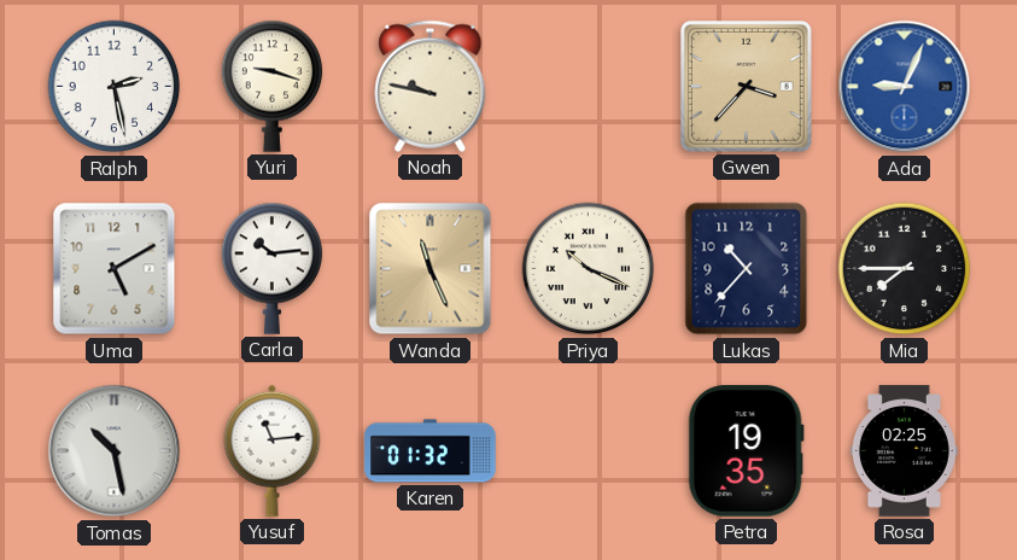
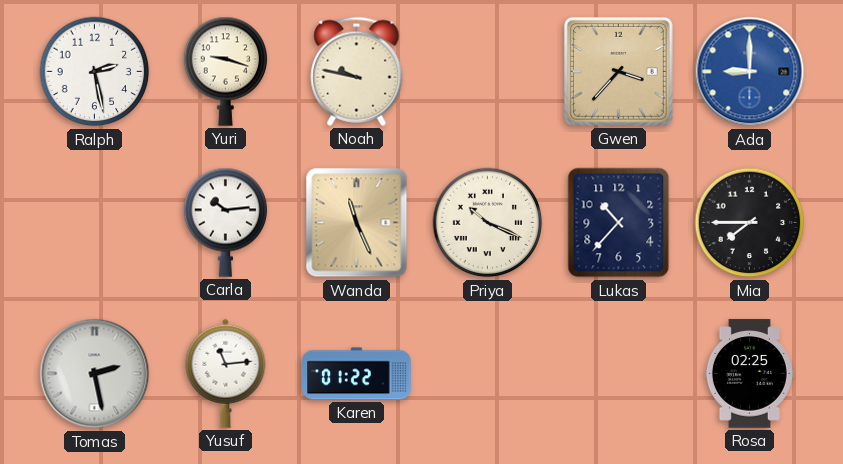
Ada: 9:04 -> 9:00 (750, 72)
Uma: 5:10 -> none (115, 269)
Tomas: 10:28 -> 2:28 (95, 374)
Karen: 01:32 -> 01:22 (357, 374)
Petra: 19:35 -> none (746, 451)
